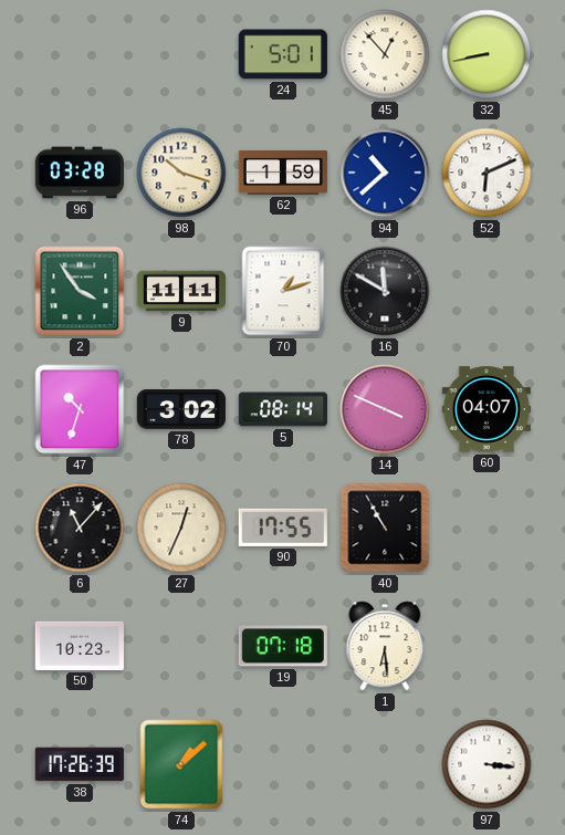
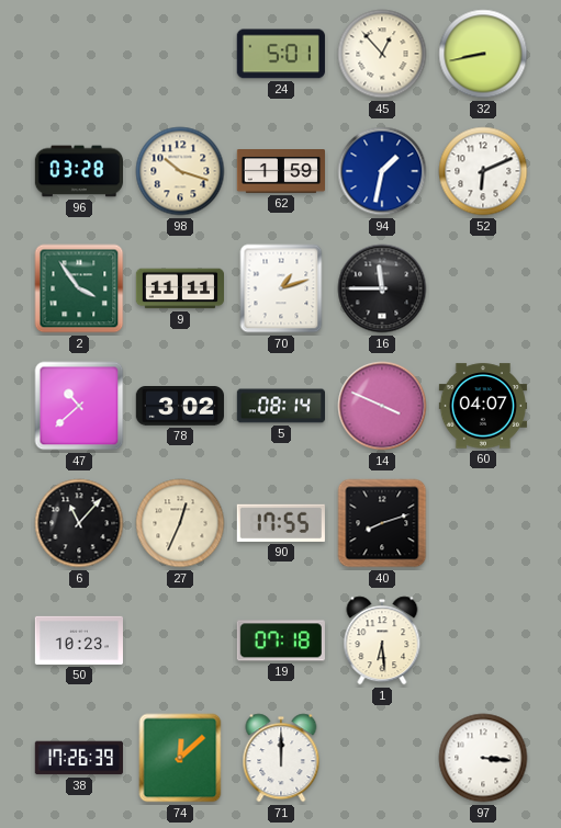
94: 10:38 -> 1:32 (382, 171)
16: 11:50 -> 11:45 (382, 288)
47: 10:33 -> 10:38 (79, 406)
40: 10:55 -> 8:12 (382, 523)
74: 1:08 -> 12:08 (180, 758)
71: none -> 12:00 (281, 758)
